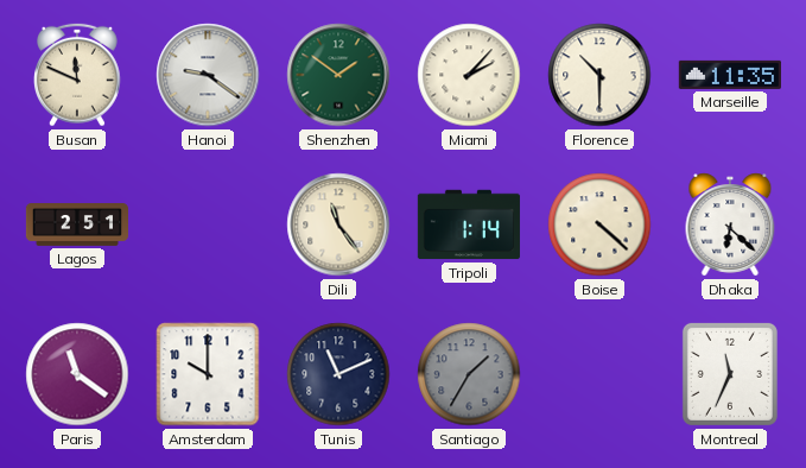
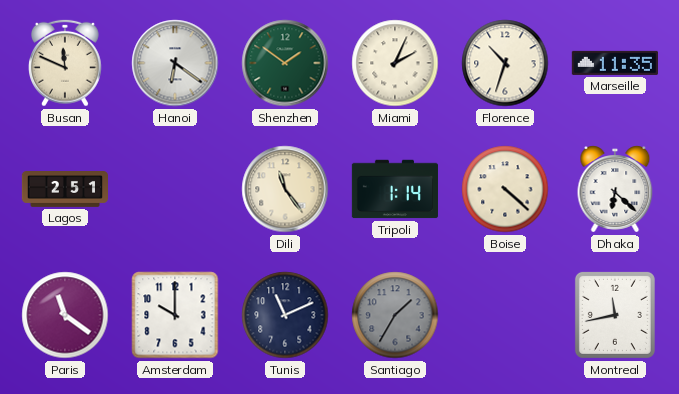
Hanoi: 9:21 -> 6:21 (175, 63)
Miami: 2:07 -> 2:04 (395, 63)
Florence: 10:30 -> 10:33 (505, 63)
Montreal: 11:34 -> 11:43 (615, 315)
